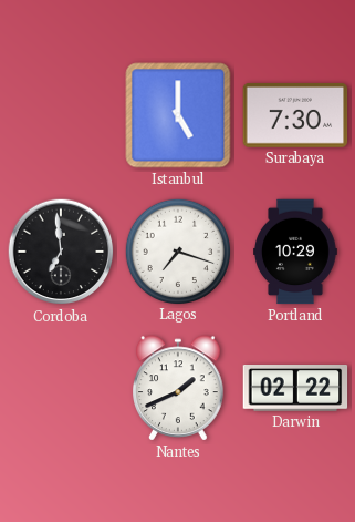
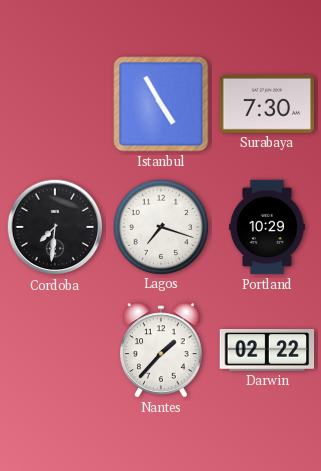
Istanbul: 5:00 -> 4:55 (161, 104)
Cordoba: 6:59 -> 7:31 (55, 227)
Nantes: 1:41 -> 1:37 (161, 350)
